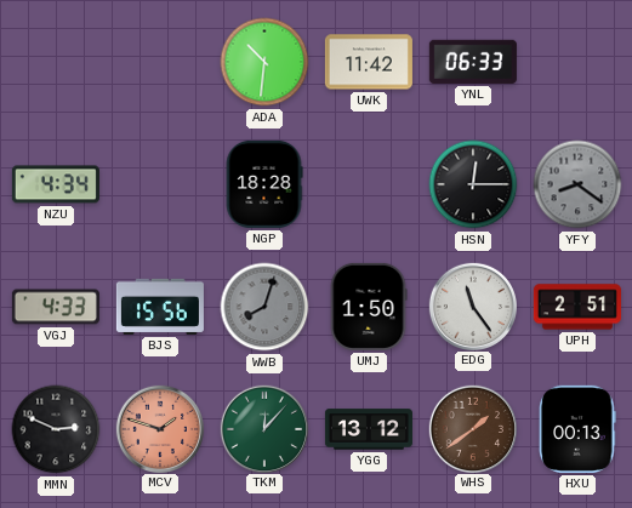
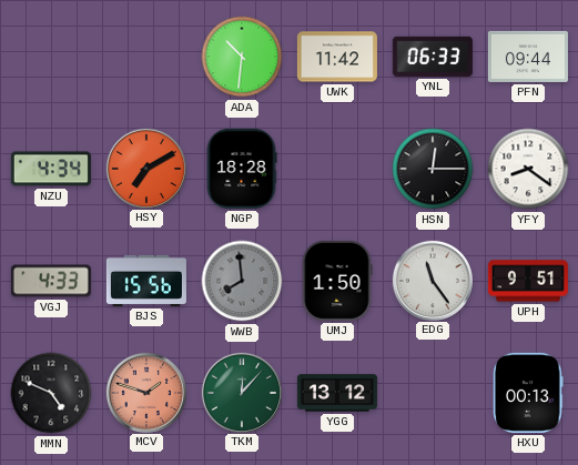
PFN: none -> 09:44 (528, 57)
HSY: none -> 7:10 (145, 168)
YFY dial: grey -> white (528, 169)
WWB: 8:03 -> 7:59 (242, 281)
UPH: 2:51 -> 9:51 (528, 281)
MMN: 2:49 -> 4:49 (51, 393)
WHS: 1:39 -> none (472, 428)
